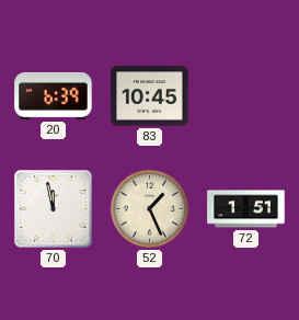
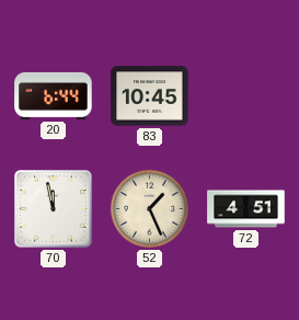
20: 6:39 -> 6:44 (54, 95)
72: 1:51 -> 4:51 (246, 209)
